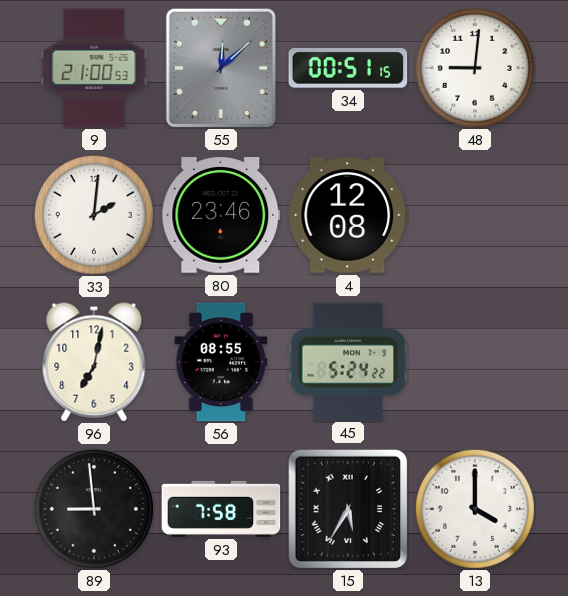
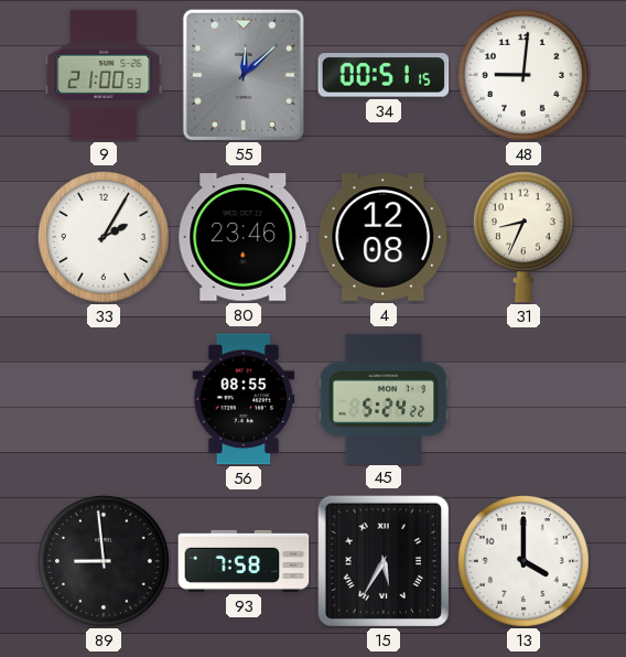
33: 2:01 -> 2:05 (104, 237)
31: none -> 8:34 (524, 237)
96: 7:02 -> none (94, 362)
